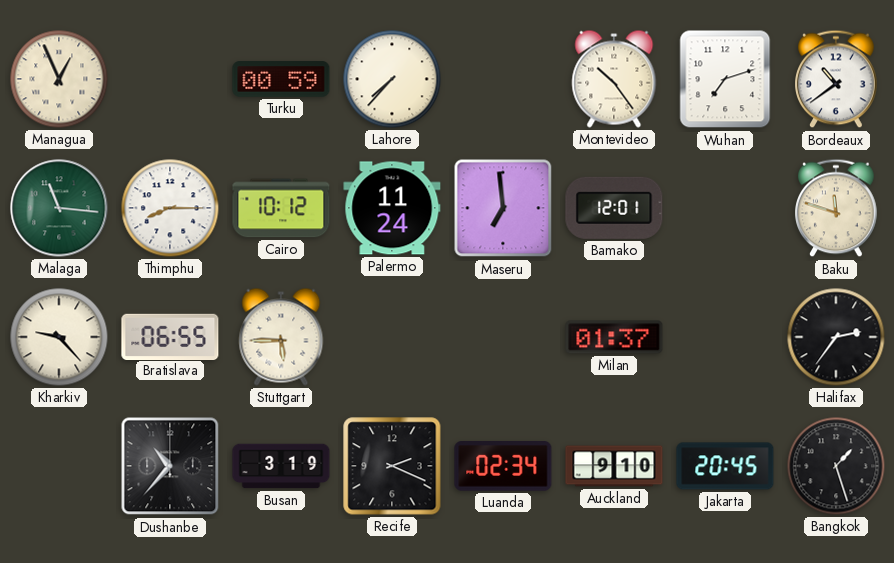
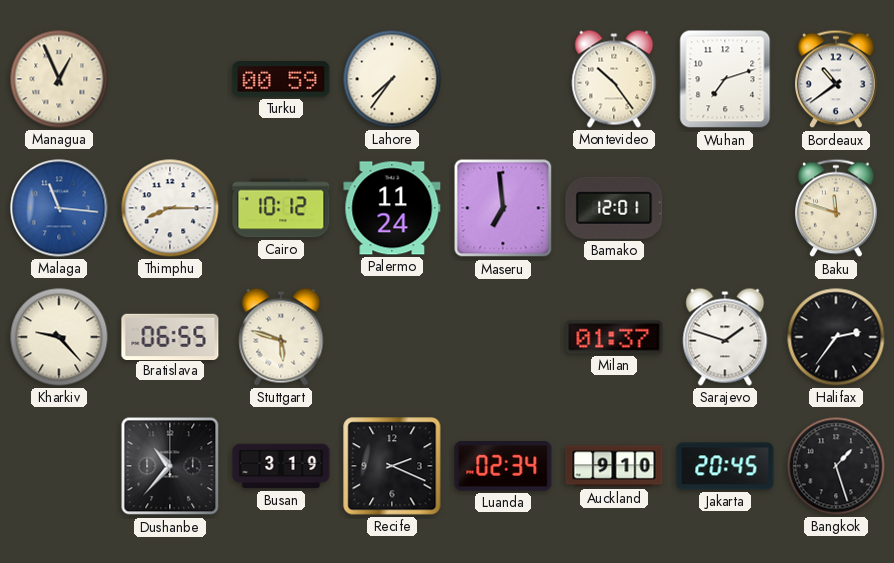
Lahore: 7:37 -> 7:36 (392, 79)
Malaga dial: green -> blue (59, 208)
Stuttgart: 5:45 -> 5:48 (281, 337)
Sarajevo: none -> 1:48 (725, 337)
